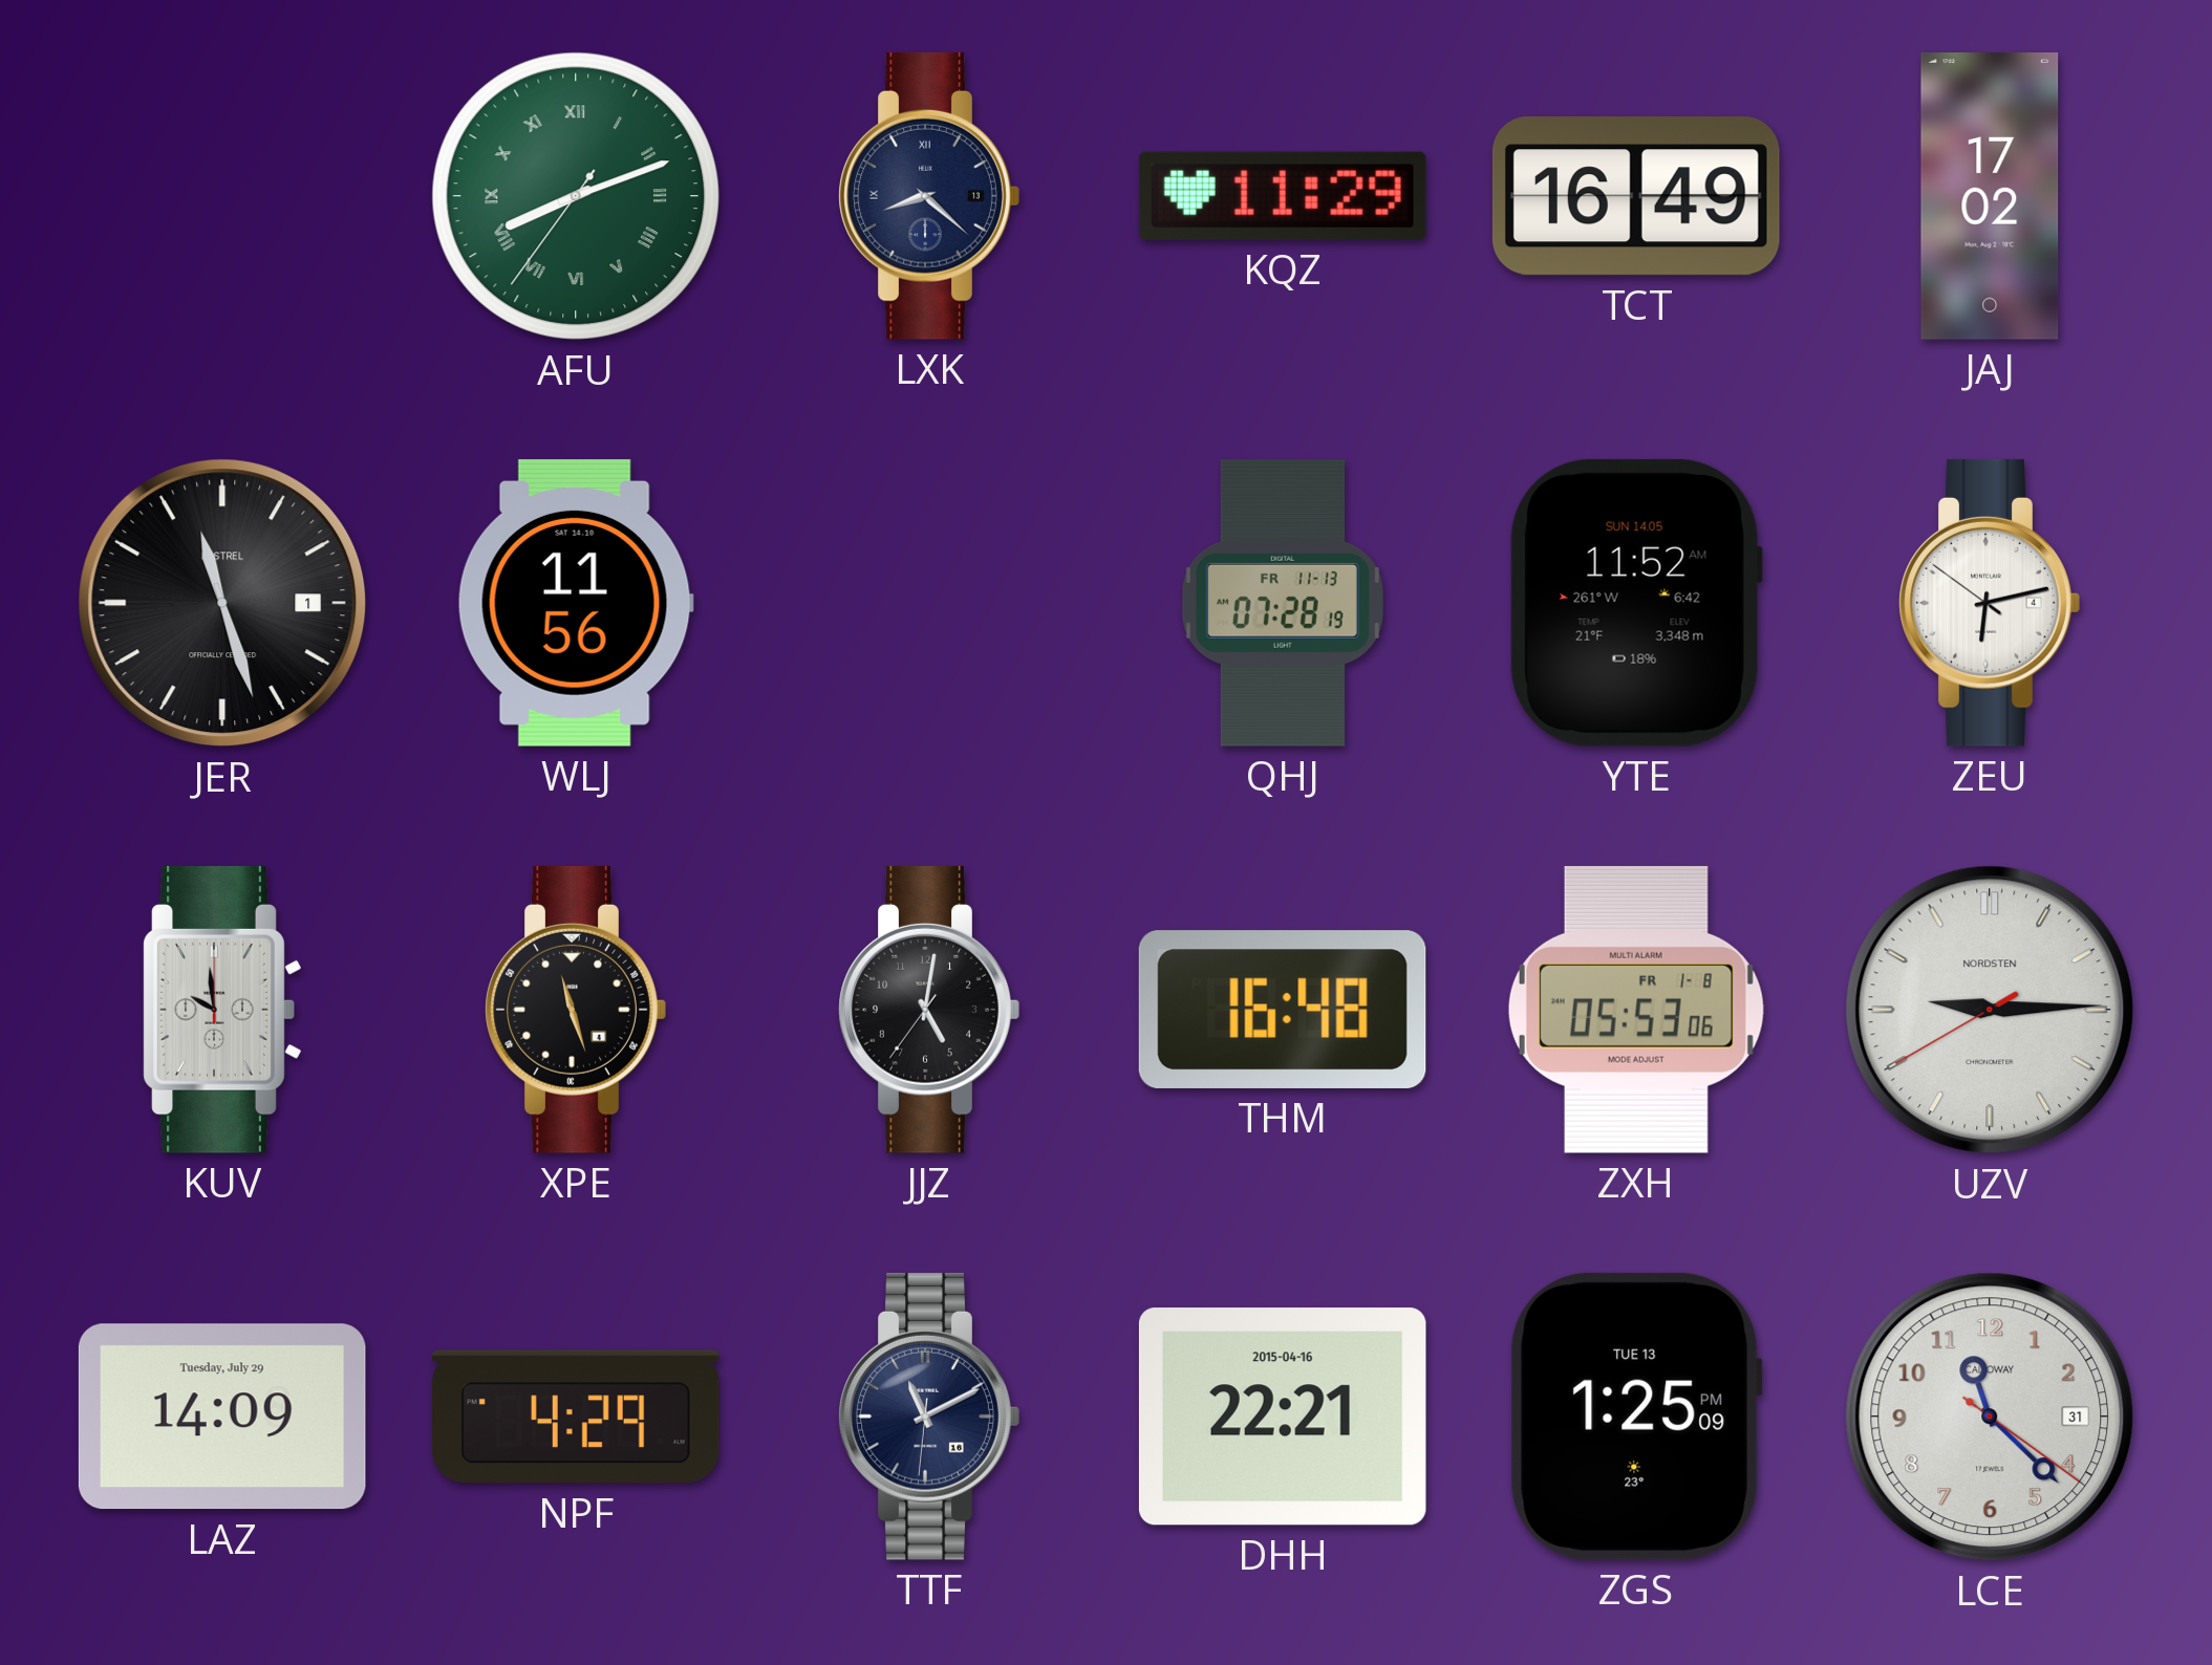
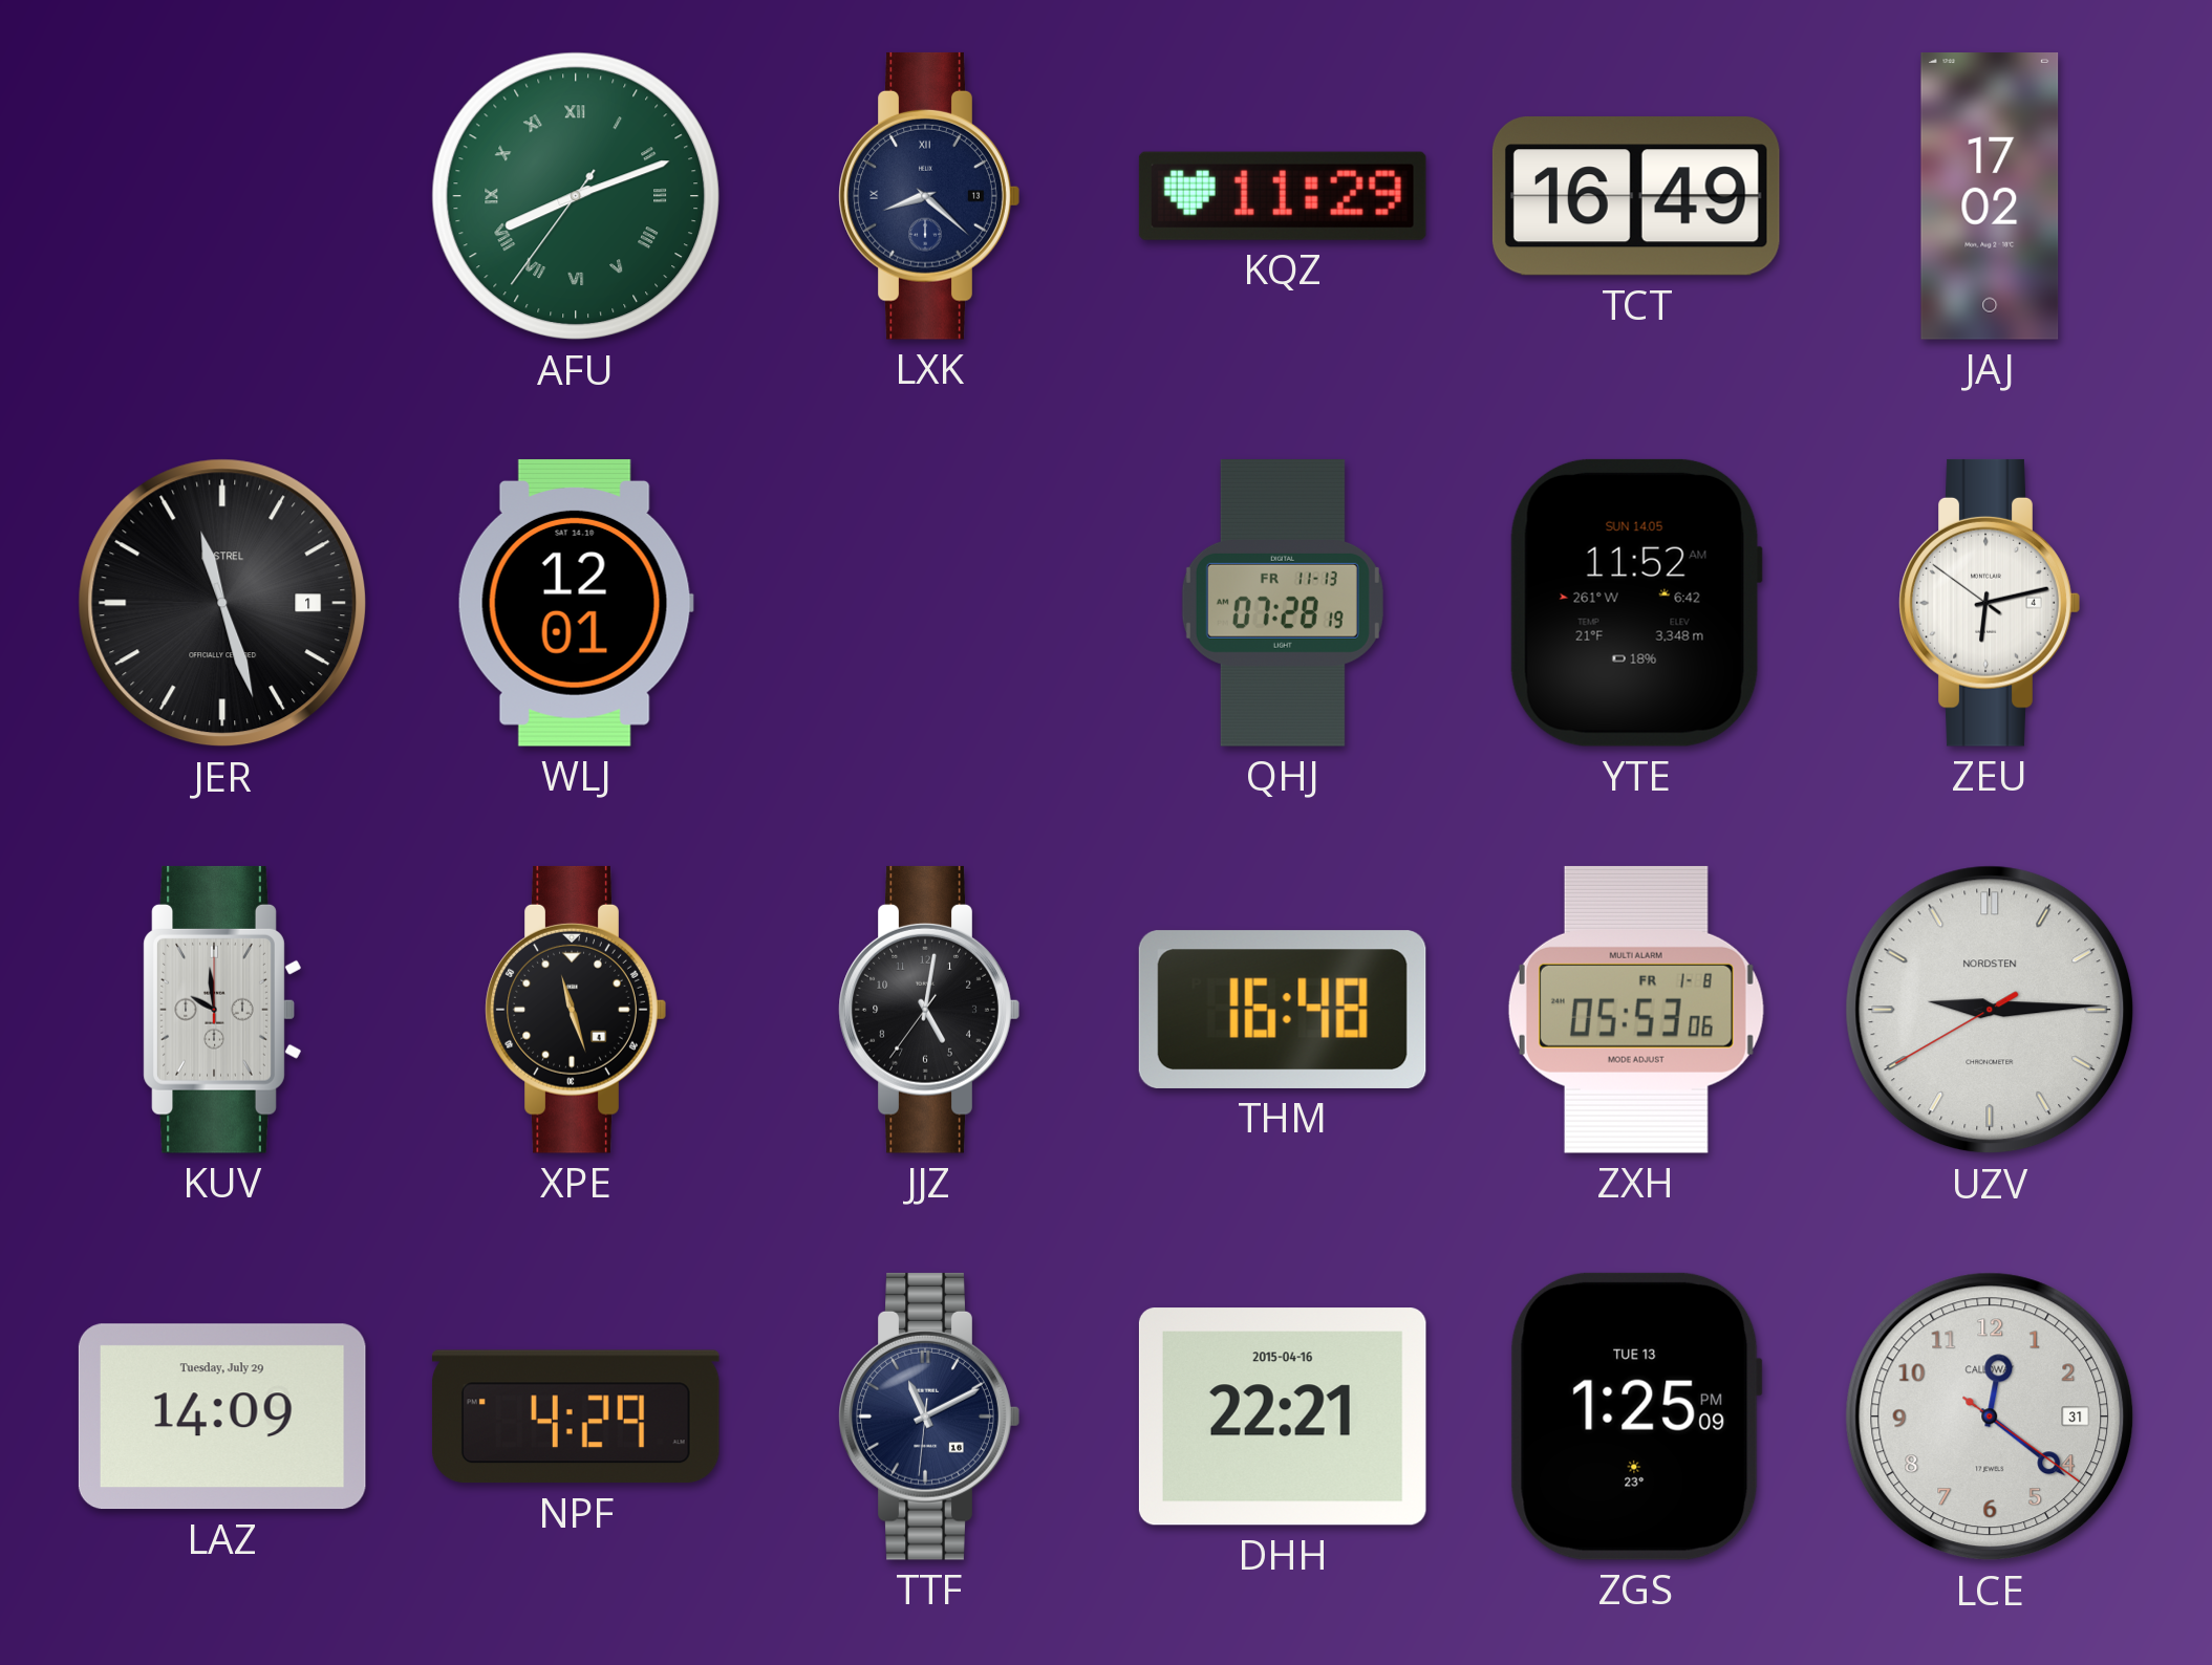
WLJ: 11:56 -> 12:01 (576, 603)
LCE: 11:22 -> 12:21 (1990, 1417)
